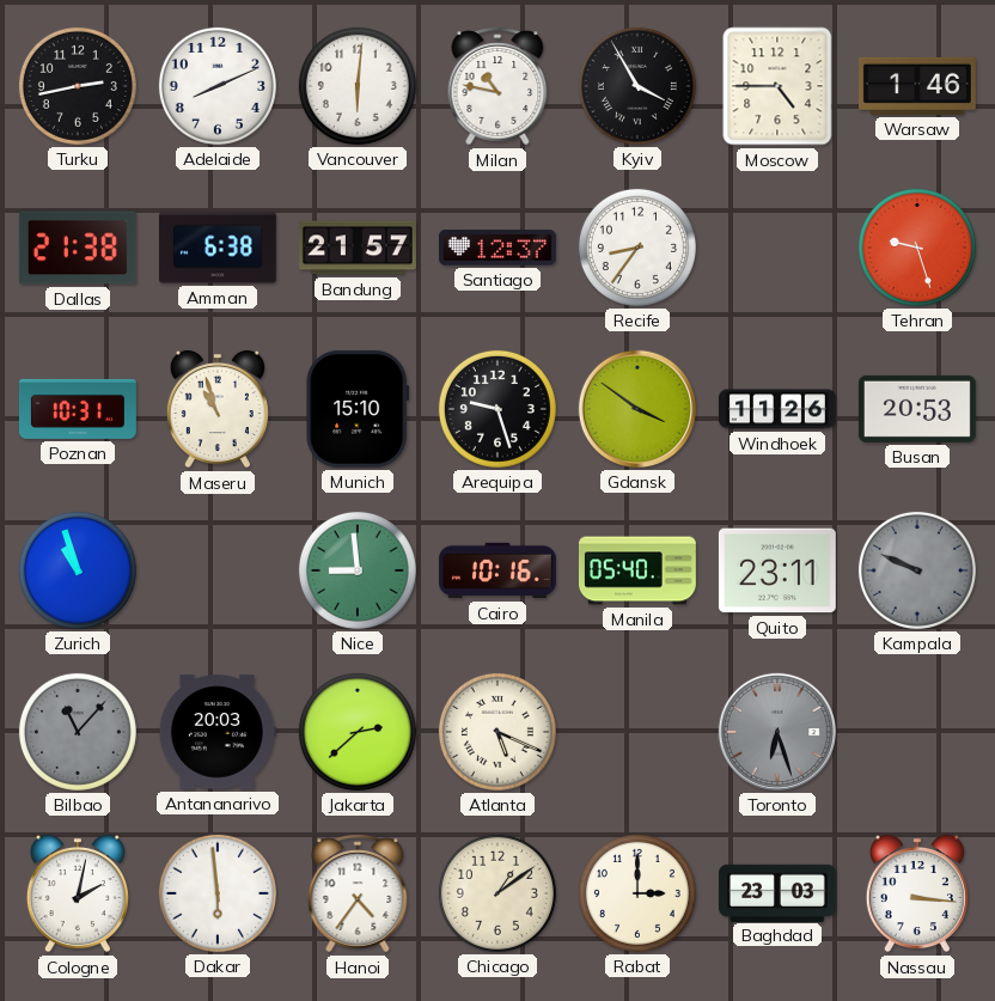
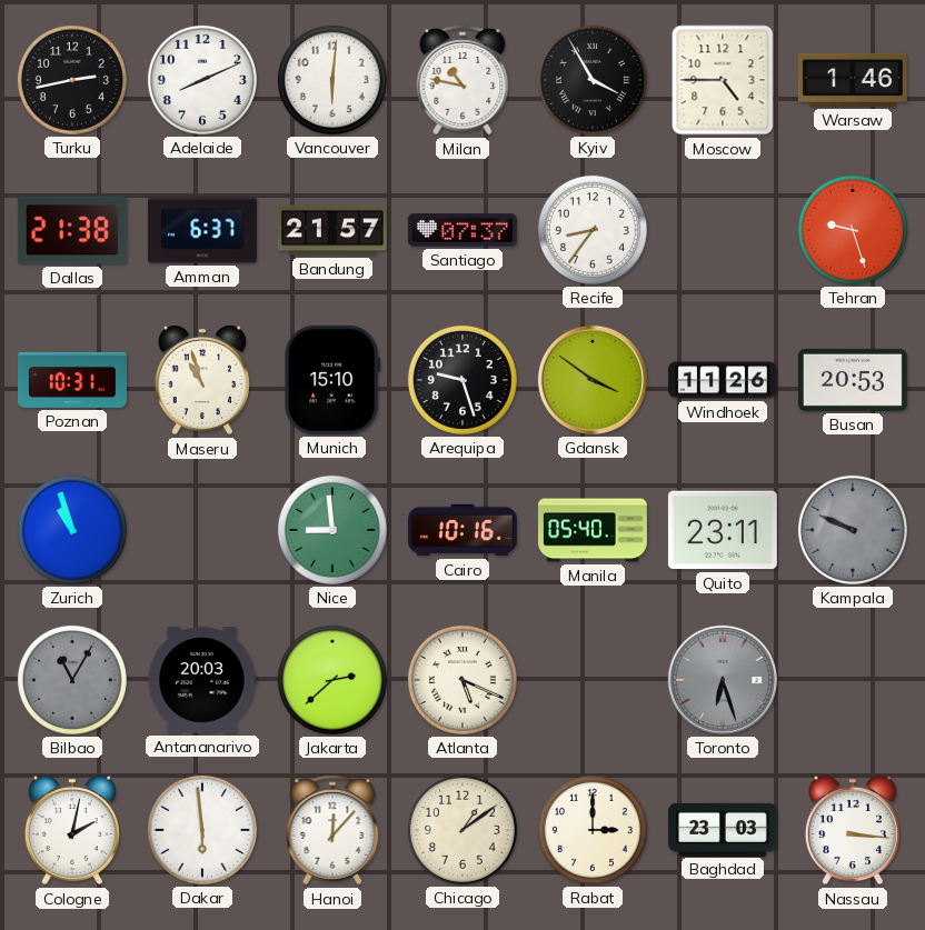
Amman: 6:38 -> 6:37 (202, 230)
Santiago: 12:37 -> 07:37 (463, 230)
Bilbao: 11:07 -> 11:05 (72, 680)
Hanoi: 4:36 -> 12:07 (332, 830)
